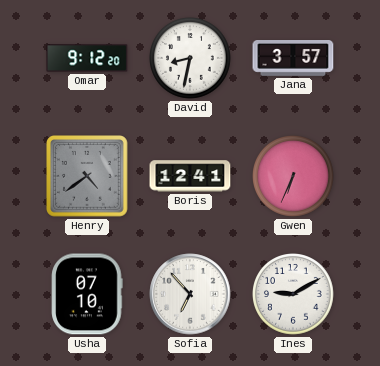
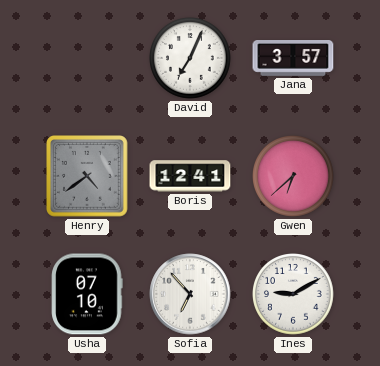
Omar: 9:12 -> none (87, 58)
David: 8:32 -> 7:04 (191, 59)
Gwen: 6:34 -> 6:38 (294, 177)
